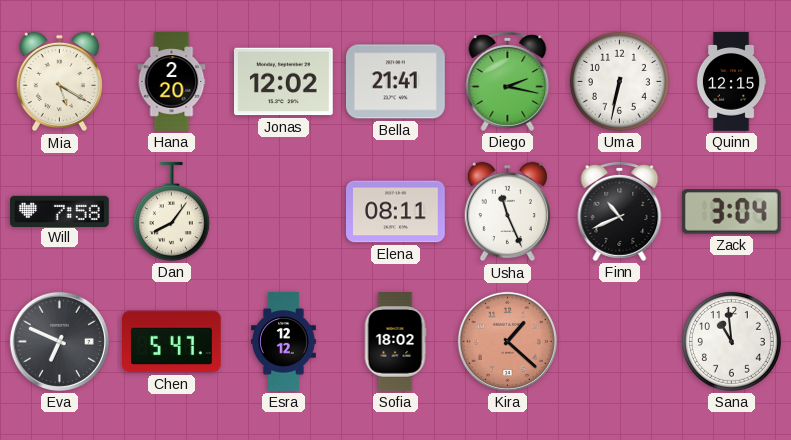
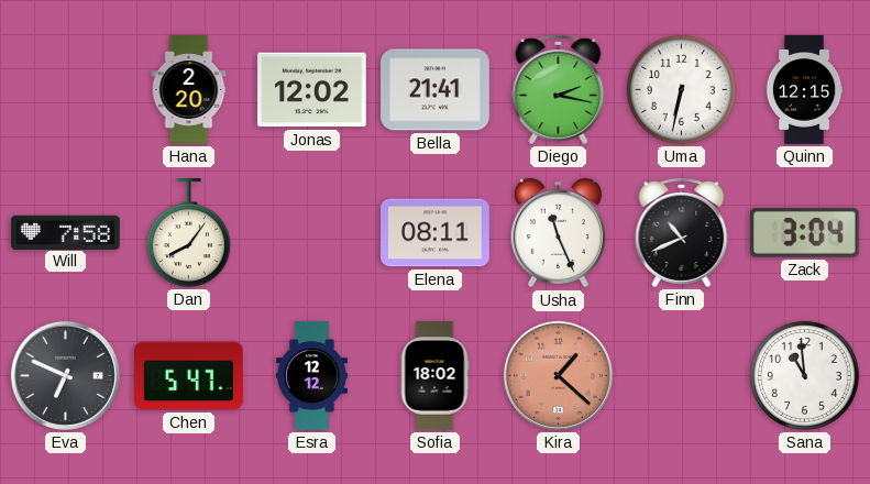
Mia: 5:20 -> none (59, 82)
